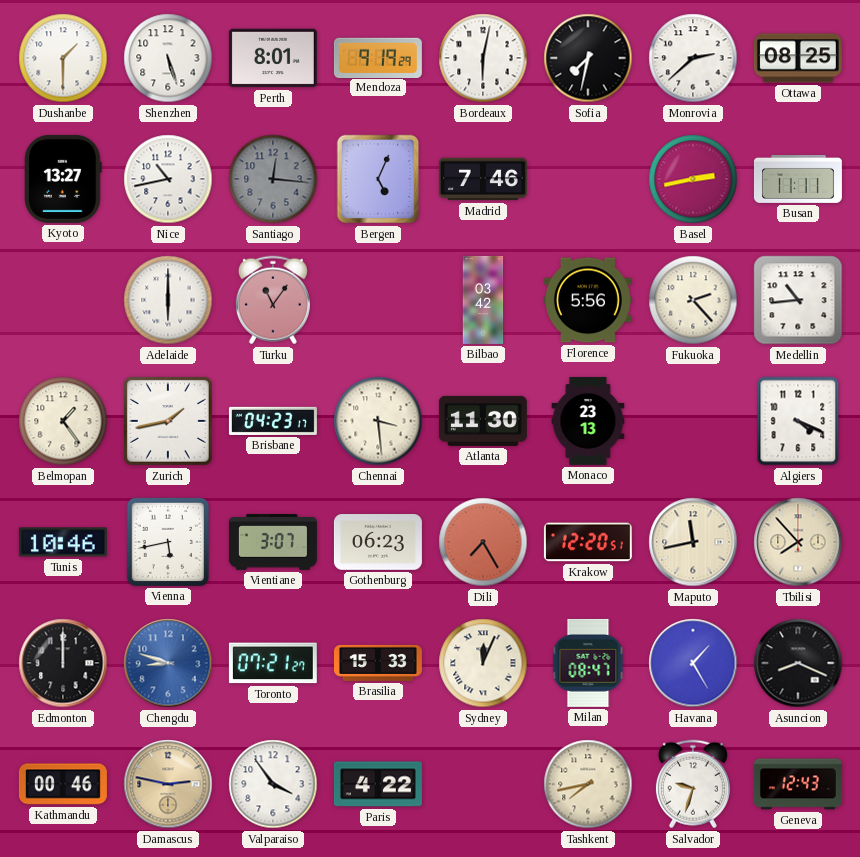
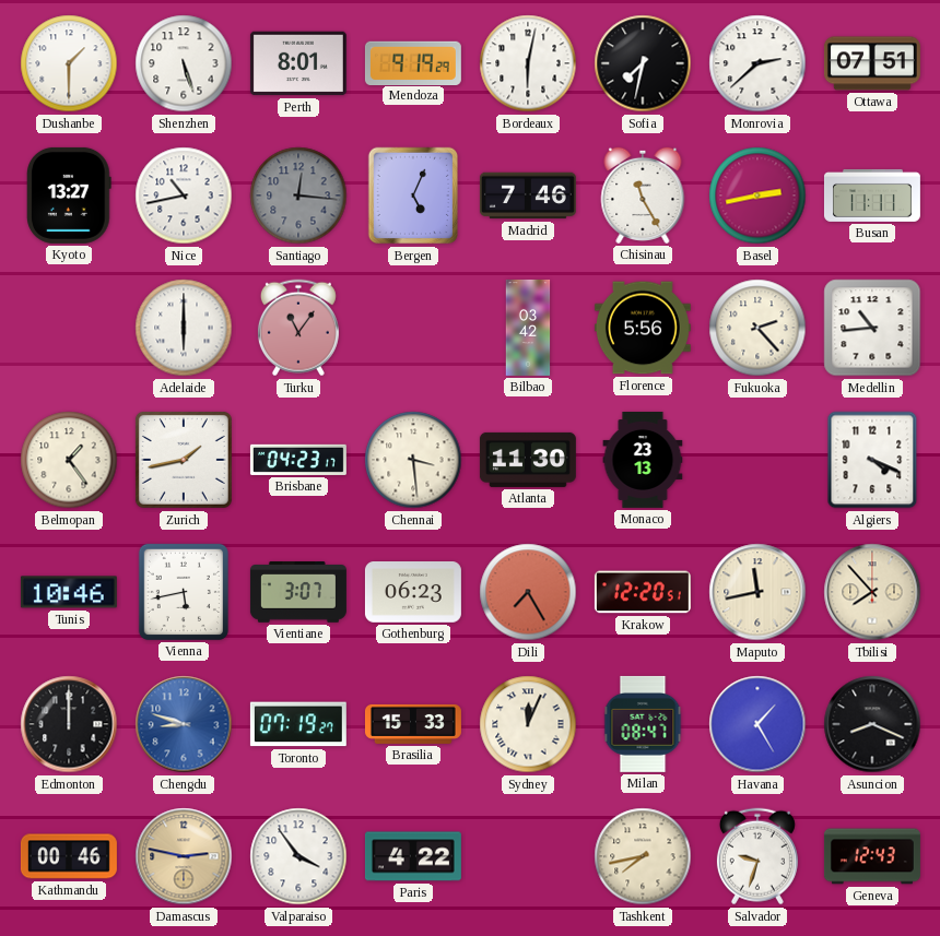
Ottawa: 08:25 -> 07:51 (872, 63)
Chisinau: none -> 11:25 (643, 196)
Toronto: 07:21 -> 07:19 (298, 724)
